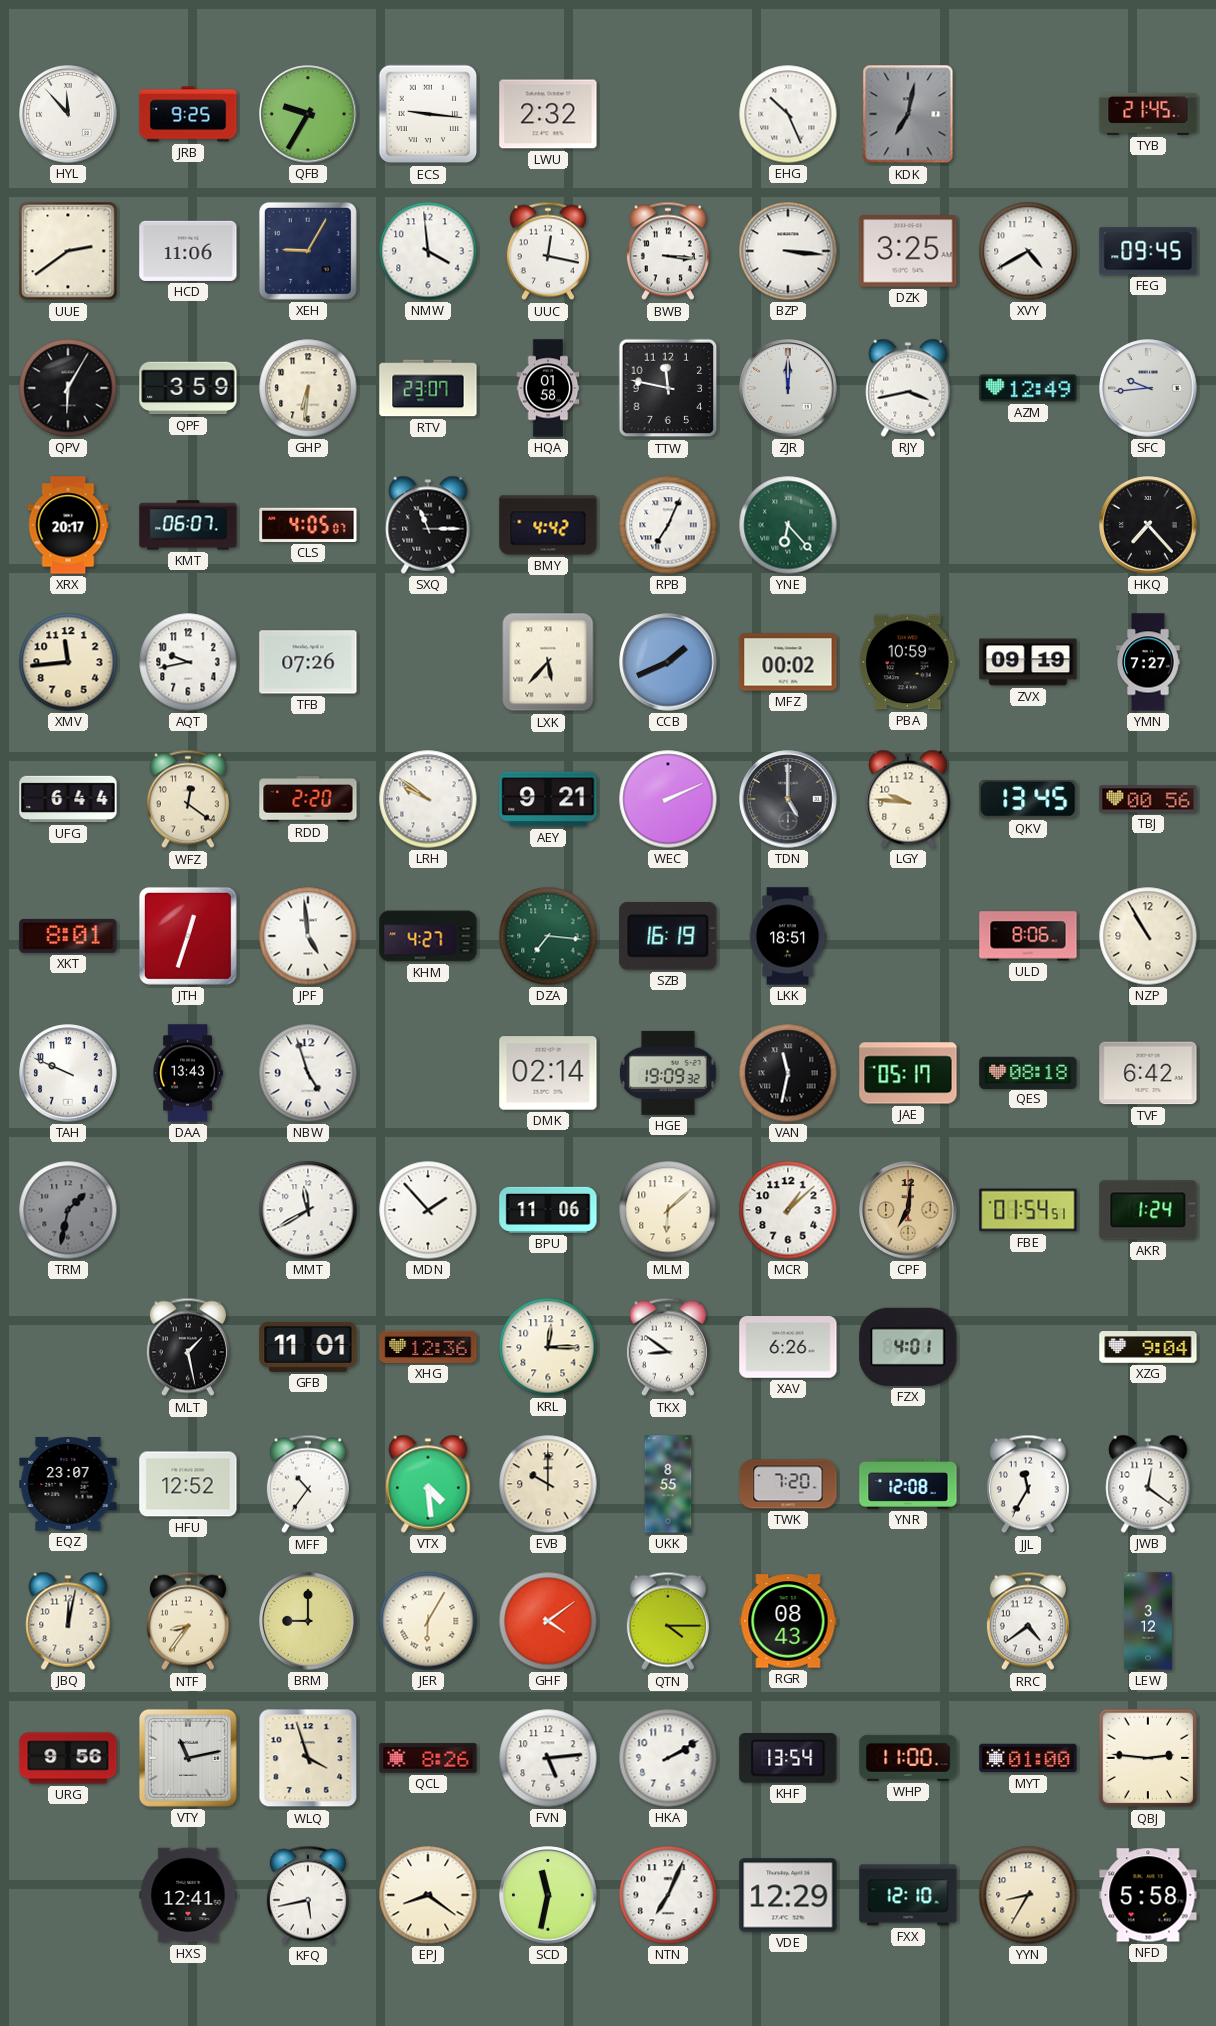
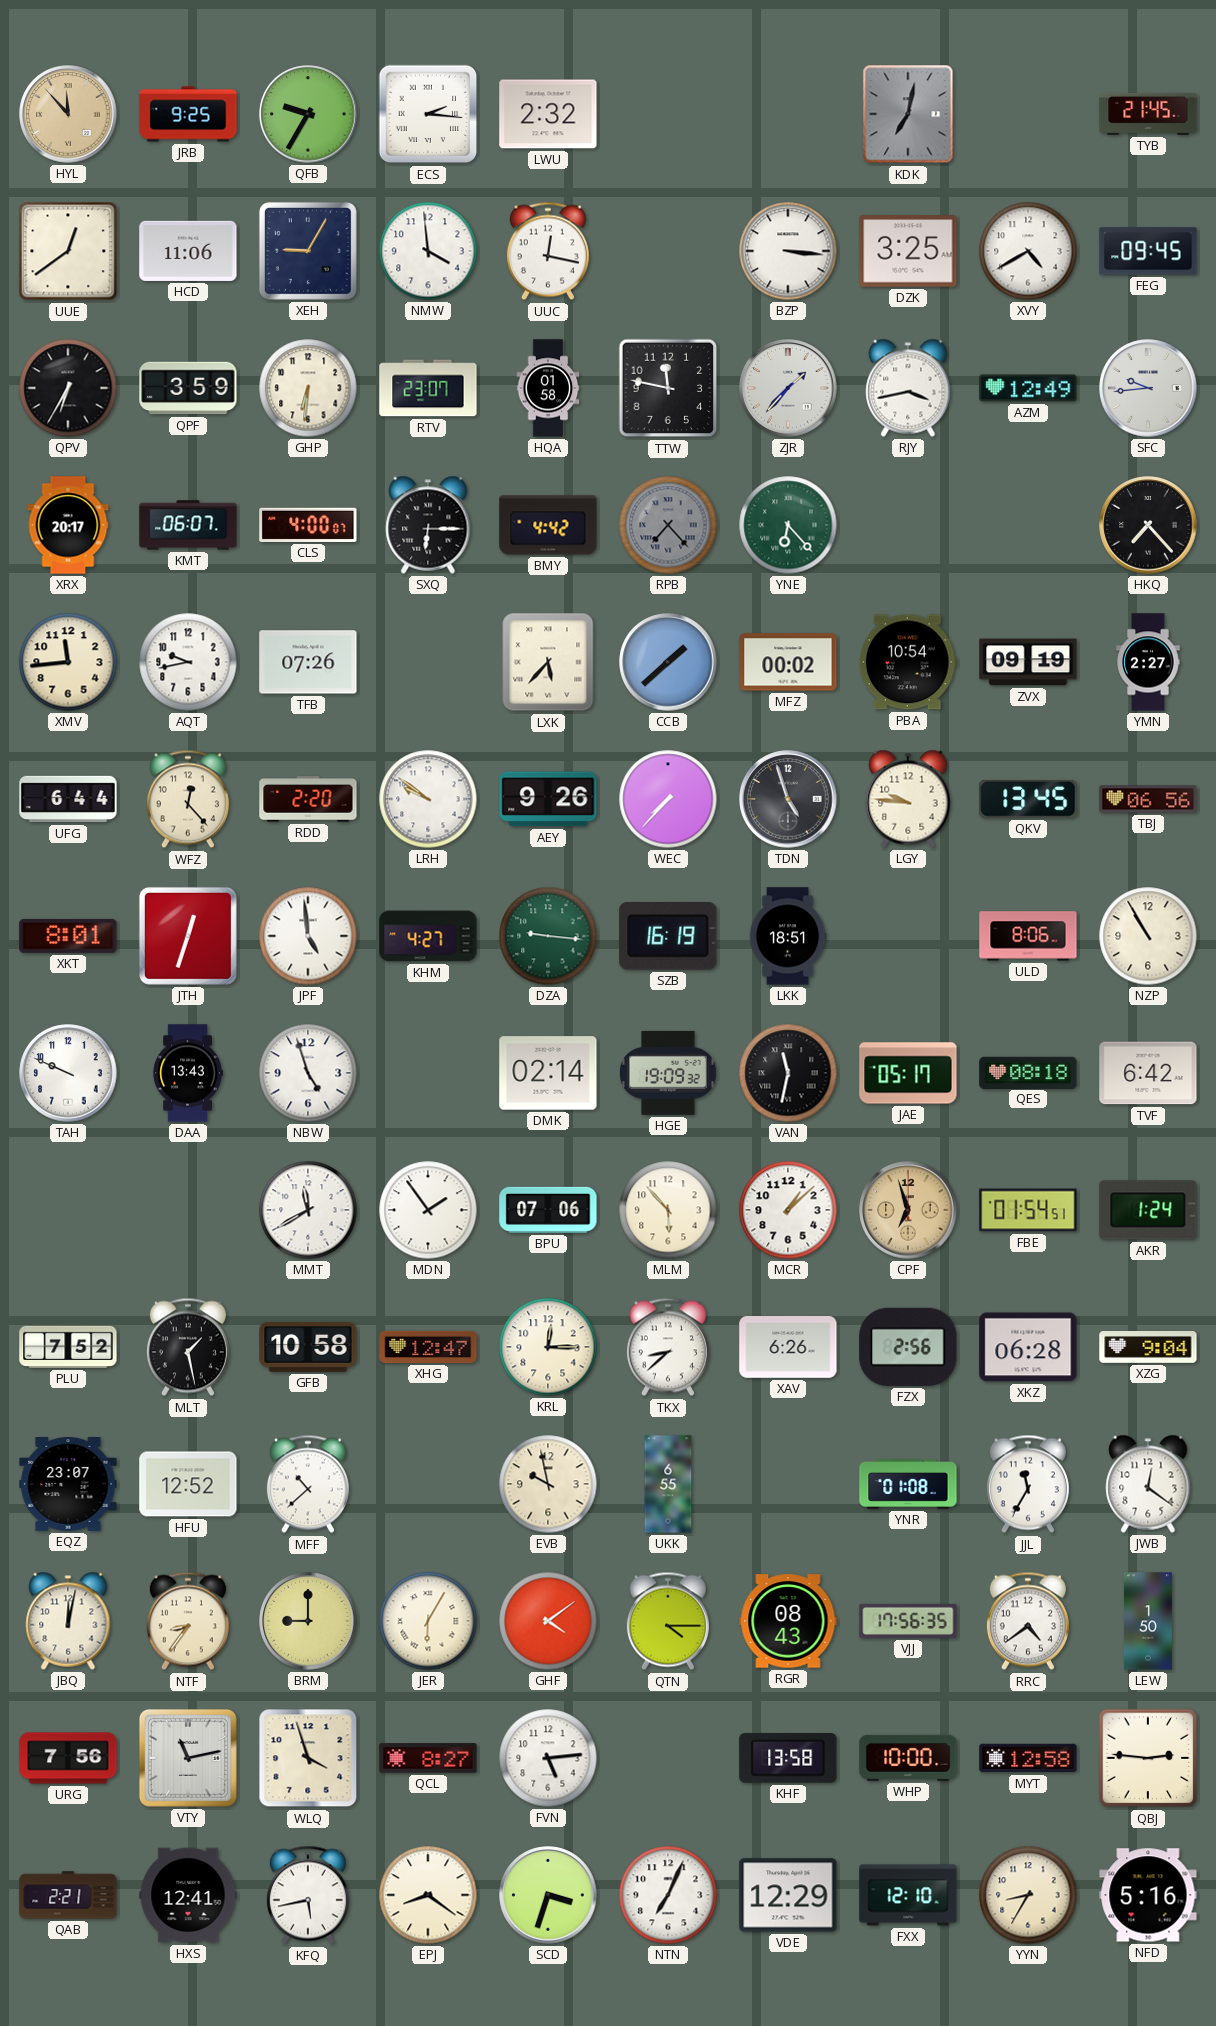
HYL dial: white -> champagne (68, 114)
ECS: 9:16 -> 2:16 (428, 114)
EHG: 10:26 -> none (788, 114)
UUE: 2:39 -> 12:39 (68, 251)
BWB: 3:16 -> none (668, 251)
QPV: 6:05 -> 6:35 (68, 388)
ZJR: 12:00 -> 1:37 (788, 388)
CLS: 4:05 -> 4:00 (308, 525)
SXQ: 11:15 -> 6:15 (428, 525)
RPB: 7:04 -> 7:23 (668, 525)
RPB dial: white -> grey (668, 525)
CCB: 1:41 -> 1:38 (668, 662)
PBA: 10:59 -> 10:54 (908, 662)
YMN: 7:27 -> 2:27 (1148, 662)
WFZ: 12:21 -> 12:23 (188, 799)
AEY: 9:21 -> 9:26 (548, 799)
WEC: 2:11 -> 7:37 (668, 799)
TDN: 5:00 -> 4:57 (788, 799)
TBJ: 00:56 -> 06:56 (1148, 799)
DZA: 7:16 -> 9:16 (548, 936)
TRM: 1:32 -> none (68, 1210)
MDN: 1:53 -> 1:54 (428, 1210)
BPU: 11:06 -> 07:06 (548, 1210)
MLM: 6:08 -> 5:53 (668, 1210)
CPF: 7:01 -> 6:57 (908, 1210)
PLU: none -> 7:52 (68, 1347)
GFB: 11:01 -> 10:58 (308, 1347)
XHG: 12:36 -> 12:47 (428, 1347)
TKX: 8:51 -> 8:38 (668, 1347)
FZX: 4:01 -> 2:56 (908, 1347)
XKZ: none -> 06:28 (1028, 1347)
MFF: 10:36 -> 10:38 (308, 1484)
VTX: 4:29 -> none (428, 1484)
EVB: 10:00 -> 9:58 (548, 1484)
UKK: 8:55 -> 6:55 (668, 1484)
TWK: 7:20 -> none (788, 1484)
YNR: 12:08 -> 01:08 (908, 1484)
VJJ: none -> 17:56 (908, 1621)
LEW: 3:12 -> 1:50 (1148, 1621)
URG: 9:56 -> 7:56 (68, 1758)
QCL: 8:26 -> 8:27 (428, 1758)
HKA: 2:10 -> none (668, 1758)
KHF: 13:54 -> 13:58 (788, 1759)
WHP: 11:00 -> 10:00 (908, 1758)
MYT: 01:00 -> 12:58 (1028, 1758)
QAB: none -> 2:21 (68, 1895)
SCD: 11:32 -> 3:33 (548, 1895)
NFD: 5:58 -> 5:16 (1148, 1895)
